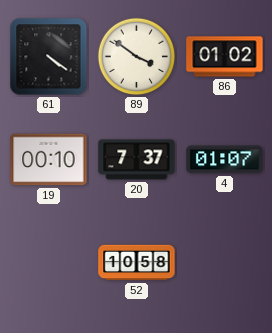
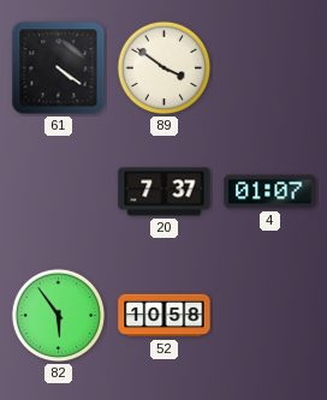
86: 01:02 -> none (225, 57)
19: 00:10 -> none (49, 160)
82: none -> 5:54 (59, 316)
